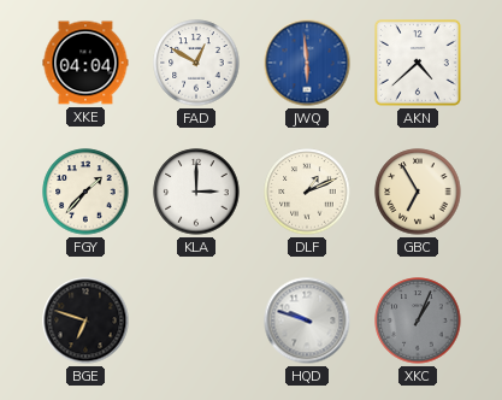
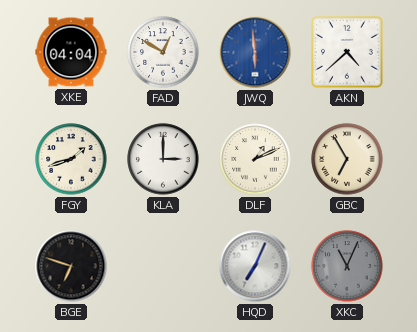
FGY: 1:37 -> 1:42 (71, 159)
HQD: 9:48 -> 7:04 (255, 266)
XKC: 1:04 -> 11:04 (347, 266)
